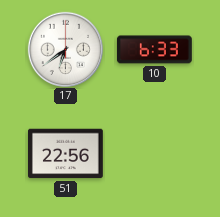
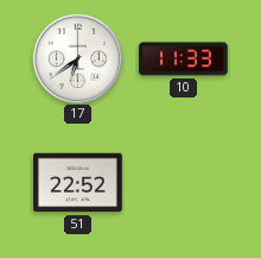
10: 6:33 -> 11:33 (183, 59)
51: 22:56 -> 22:52 (78, 183)
